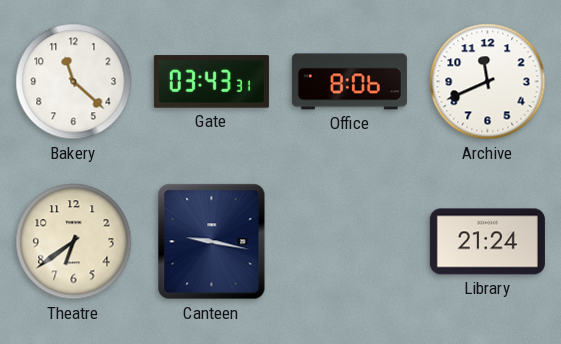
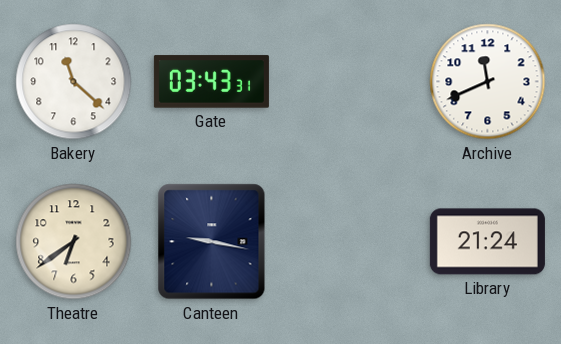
Office: 8:06 -> none (349, 82)
